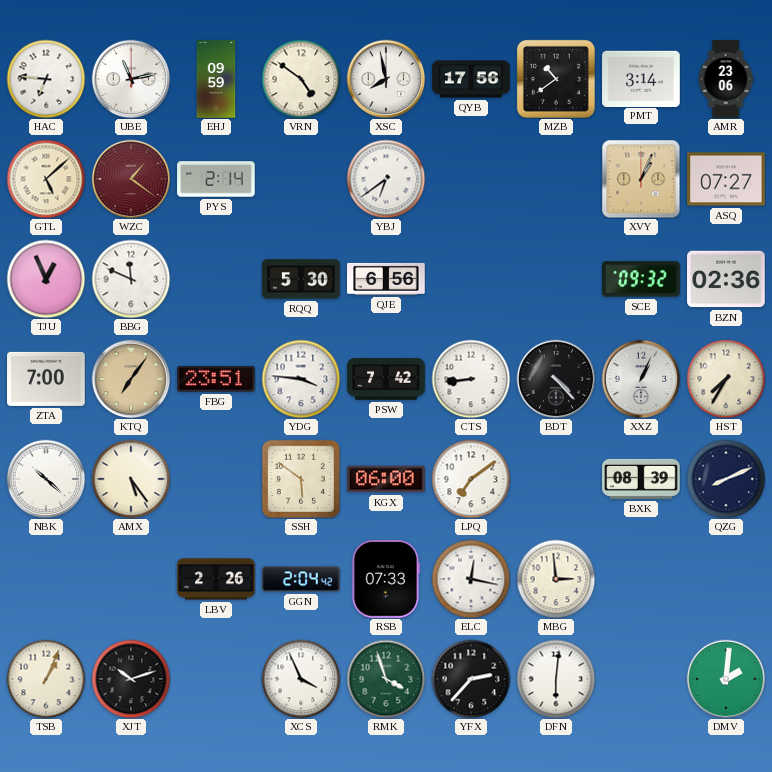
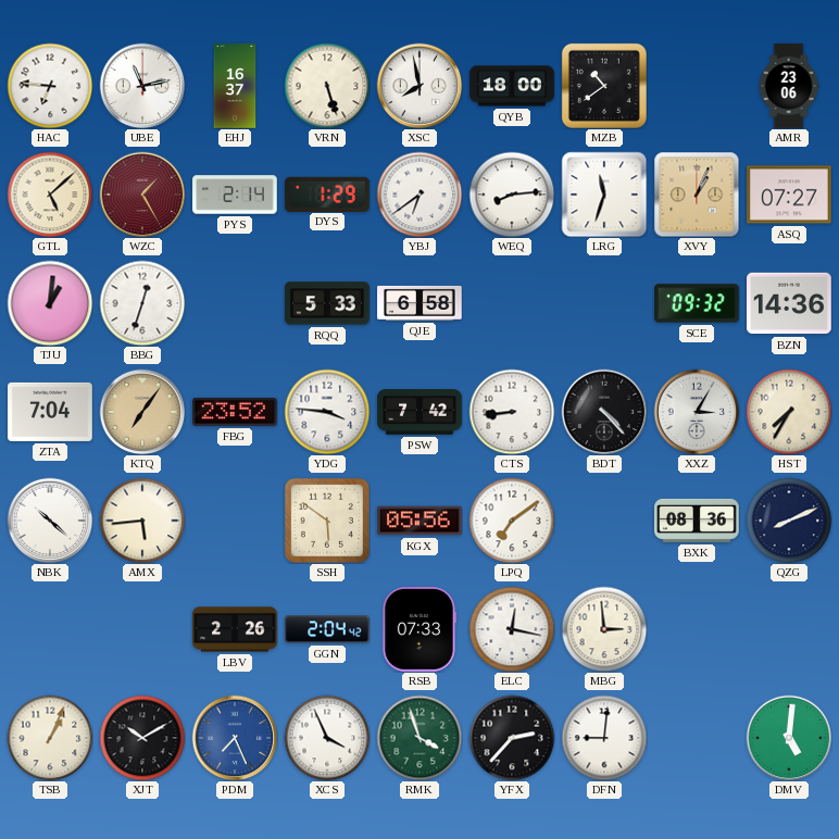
EHJ: 09:59 -> 16:37 (235, 86)
VRN: 4:51 -> 5:27 (327, 86)
QYB: 17:56 -> 18:00 (512, 86)
PMT: 3:14 -> none (641, 78)
WZC: 1:21 -> 1:25 (142, 195)
DYS: none -> 1:29 (327, 193)
WEQ: none -> 8:14 (512, 195)
LRG: none -> 11:33 (604, 195)
TJU: 12:56 -> 1:01 (50, 303)
BBG: 11:49 -> 12:33 (142, 303)
RQQ: 5:30 -> 5:33 (327, 303)
QJE: 6:56 -> 6:58 (420, 303)
BZN: 02:36 -> 14:36 (789, 303)
ZTA: 7:00 -> 7:04 (50, 412)
FBG: 23:51 -> 23:52 (235, 412)
XXZ: 1:04 -> 3:05 (697, 412)
AMX: 5:24 -> 5:44 (142, 521)
KGX: 06:00 -> 05:56 (420, 521)
BXK: 08:39 -> 08:36 (697, 521)
XJT: 10:12 -> 10:10 (142, 738)
PDM: none -> 7:26 (235, 738)
DFN: 6:01 -> 9:01 (604, 738)
DMV: 2:01 -> 5:01 (789, 738)
